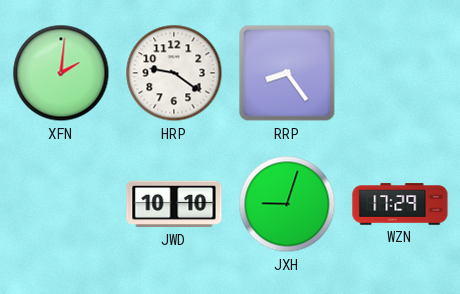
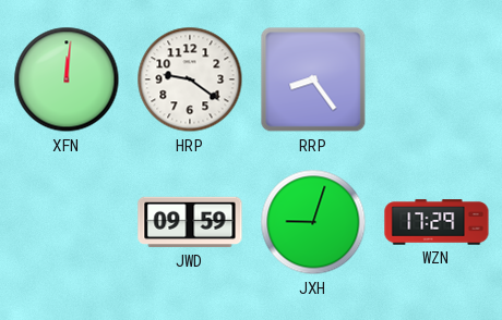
XFN: 2:01 -> 12:01 (67, 79)
JWD: 10:10 -> 09:59 (190, 222)
